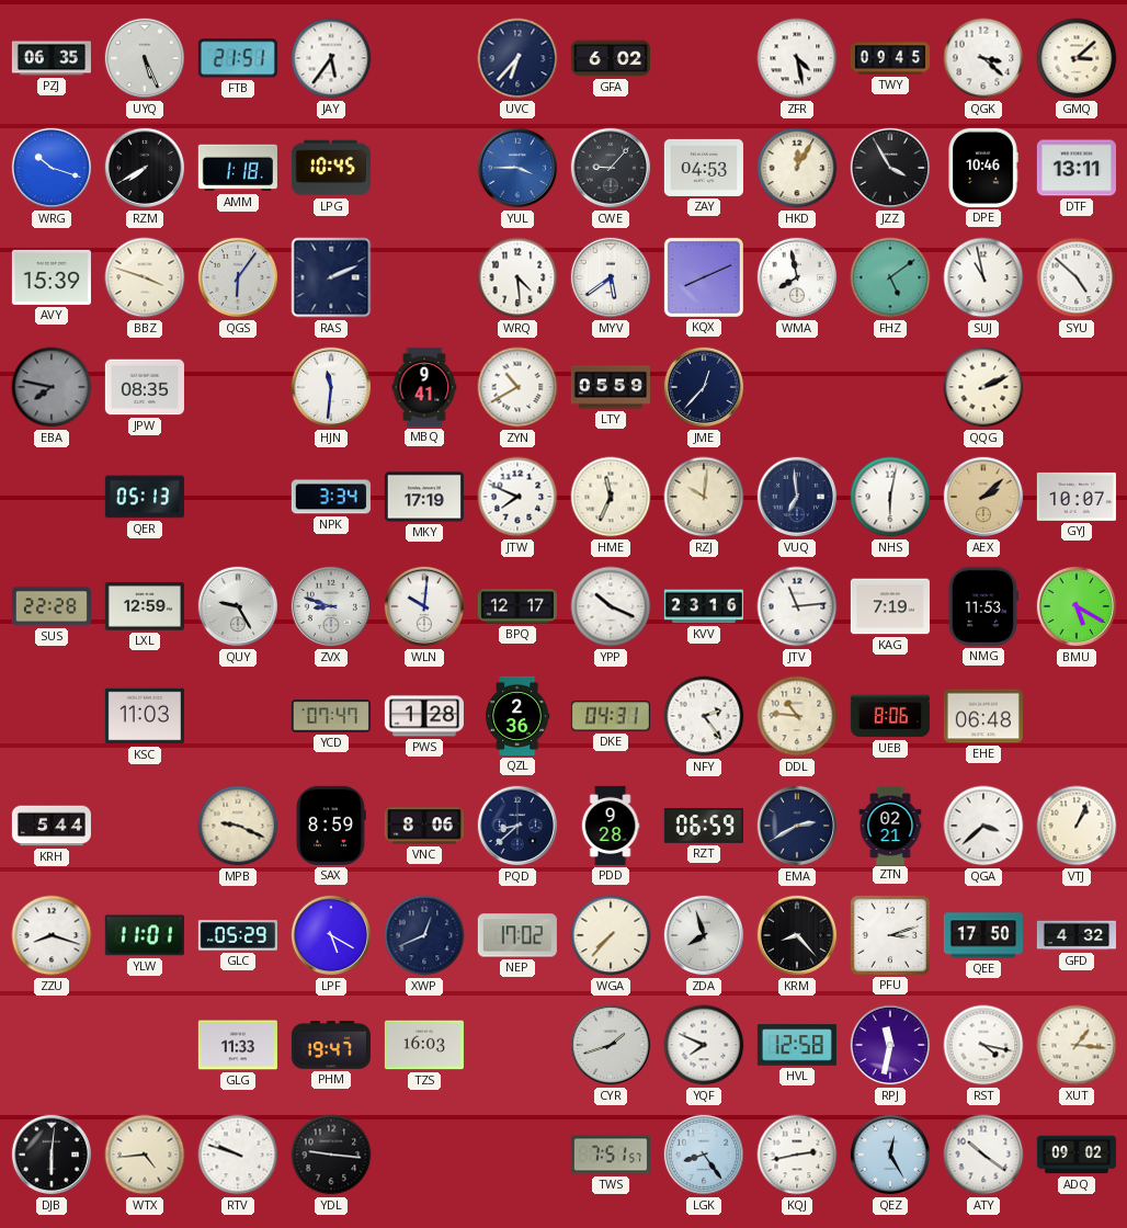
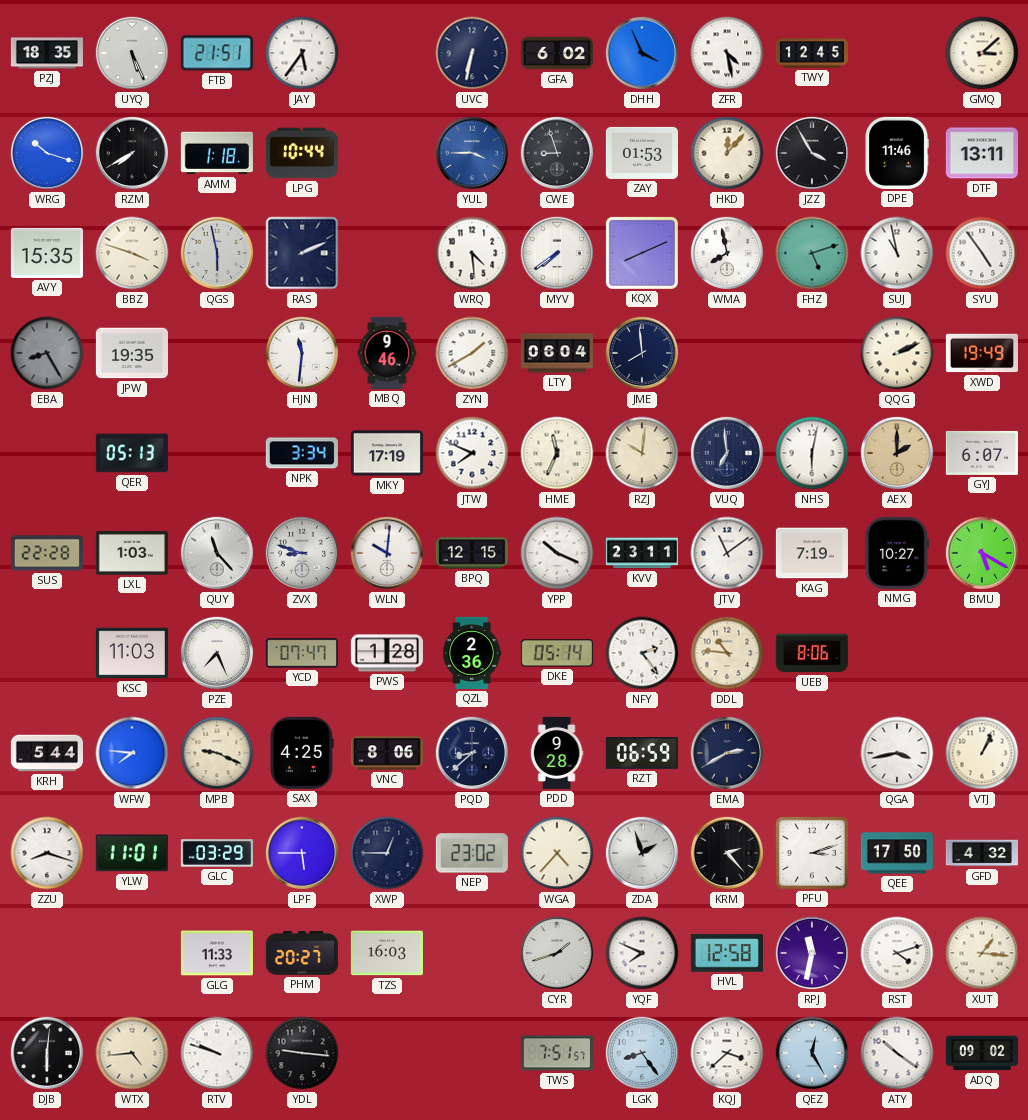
PZJ: 06:35 -> 18:35 (47, 53)
UVC: 6:37 -> 6:32 (472, 53)
DHH: none -> 3:56 (642, 53)
TWY: 09:45 -> 12:45 (812, 53)
QGK: 3:22 -> none (983, 58)
LPG: 10:45 -> 10:44 (302, 153)
CWE: 9:07 -> 8:57 (557, 153)
ZAY: 04:53 -> 01:53 (642, 153)
HKD: 12:05 -> 12:07 (727, 153)
DPE: 10:46 -> 11:46 (897, 153)
AVY: 15:39 -> 15:35 (47, 253)
QGS: 6:06 -> 5:58 (217, 253)
MYV: 5:39 -> 7:39 (557, 253)
FHZ: 5:09 -> 5:12 (812, 253)
SYU: 4:52 -> 4:54 (982, 253)
EBA: 7:47 -> 8:25 (47, 353)
JPW: 08:35 -> 19:35 (132, 353)
MBQ: 9:41 -> 9:46 (387, 353)
ZYN: 10:40 -> 1:40 (472, 353)
LTY: 05:59 -> 06:04 (557, 353)
JME: 12:37 -> 7:59 (642, 353)
XWD: none -> 19:49 (982, 353)
AEX: 2:08 -> 2:00 (897, 453)
GYJ: 10:07 -> 6:07 (982, 453)
LXL: 12:59 -> 1:03 (132, 554)
QUY: 9:25 -> 11:23 (217, 553)
BPQ: 12:17 -> 12:15 (472, 553)
KVV: 23:16 -> 23:11 (642, 553)
JTV: 11:14 -> 11:09 (727, 553)
NMG: 11:53 -> 10:27 (897, 553)
PZE: none -> 7:26 (217, 653)
DKE: 04:31 -> 05:14 (557, 653)
EHE: 06:48 -> none (983, 716)
WFW: none -> 7:46 (132, 753)
SAX: 8:59 -> 4:25 (302, 753)
ZTN: 02:21 -> none (890, 825)
QGA: 3:38 -> 3:43 (897, 753)
GLC: 05:29 -> 03:29 (217, 853)
LPF: 5:20 -> 5:45 (302, 853)
XWP: 12:41 -> 12:45 (387, 853)
NEP: 17:02 -> 23:02 (472, 853)
WGA: 7:37 -> 4:37 (557, 853)
ZDA: 7:57 -> 1:57 (642, 853)
KRM: 8:23 -> 2:23 (727, 853)
PHM: 19:47 -> 20:27 (302, 954)
RST: 4:17 -> 4:12 (897, 953)
KQJ: 2:43 -> 3:38 (727, 1053)
